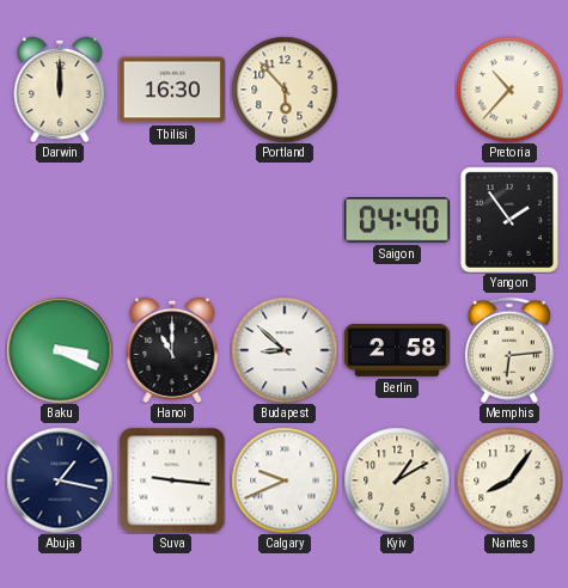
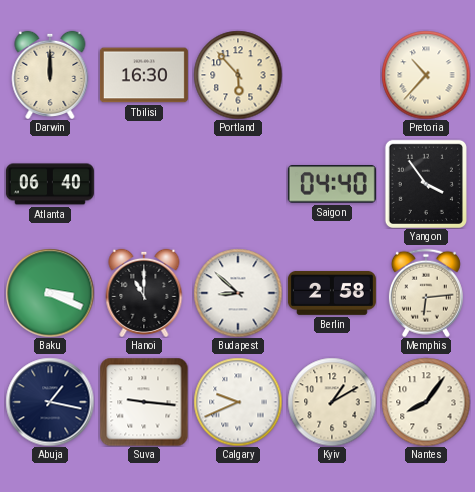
Atlanta: none -> 06:40 (50, 184)
Yangon: 1:54 -> 3:54 (426, 183)
